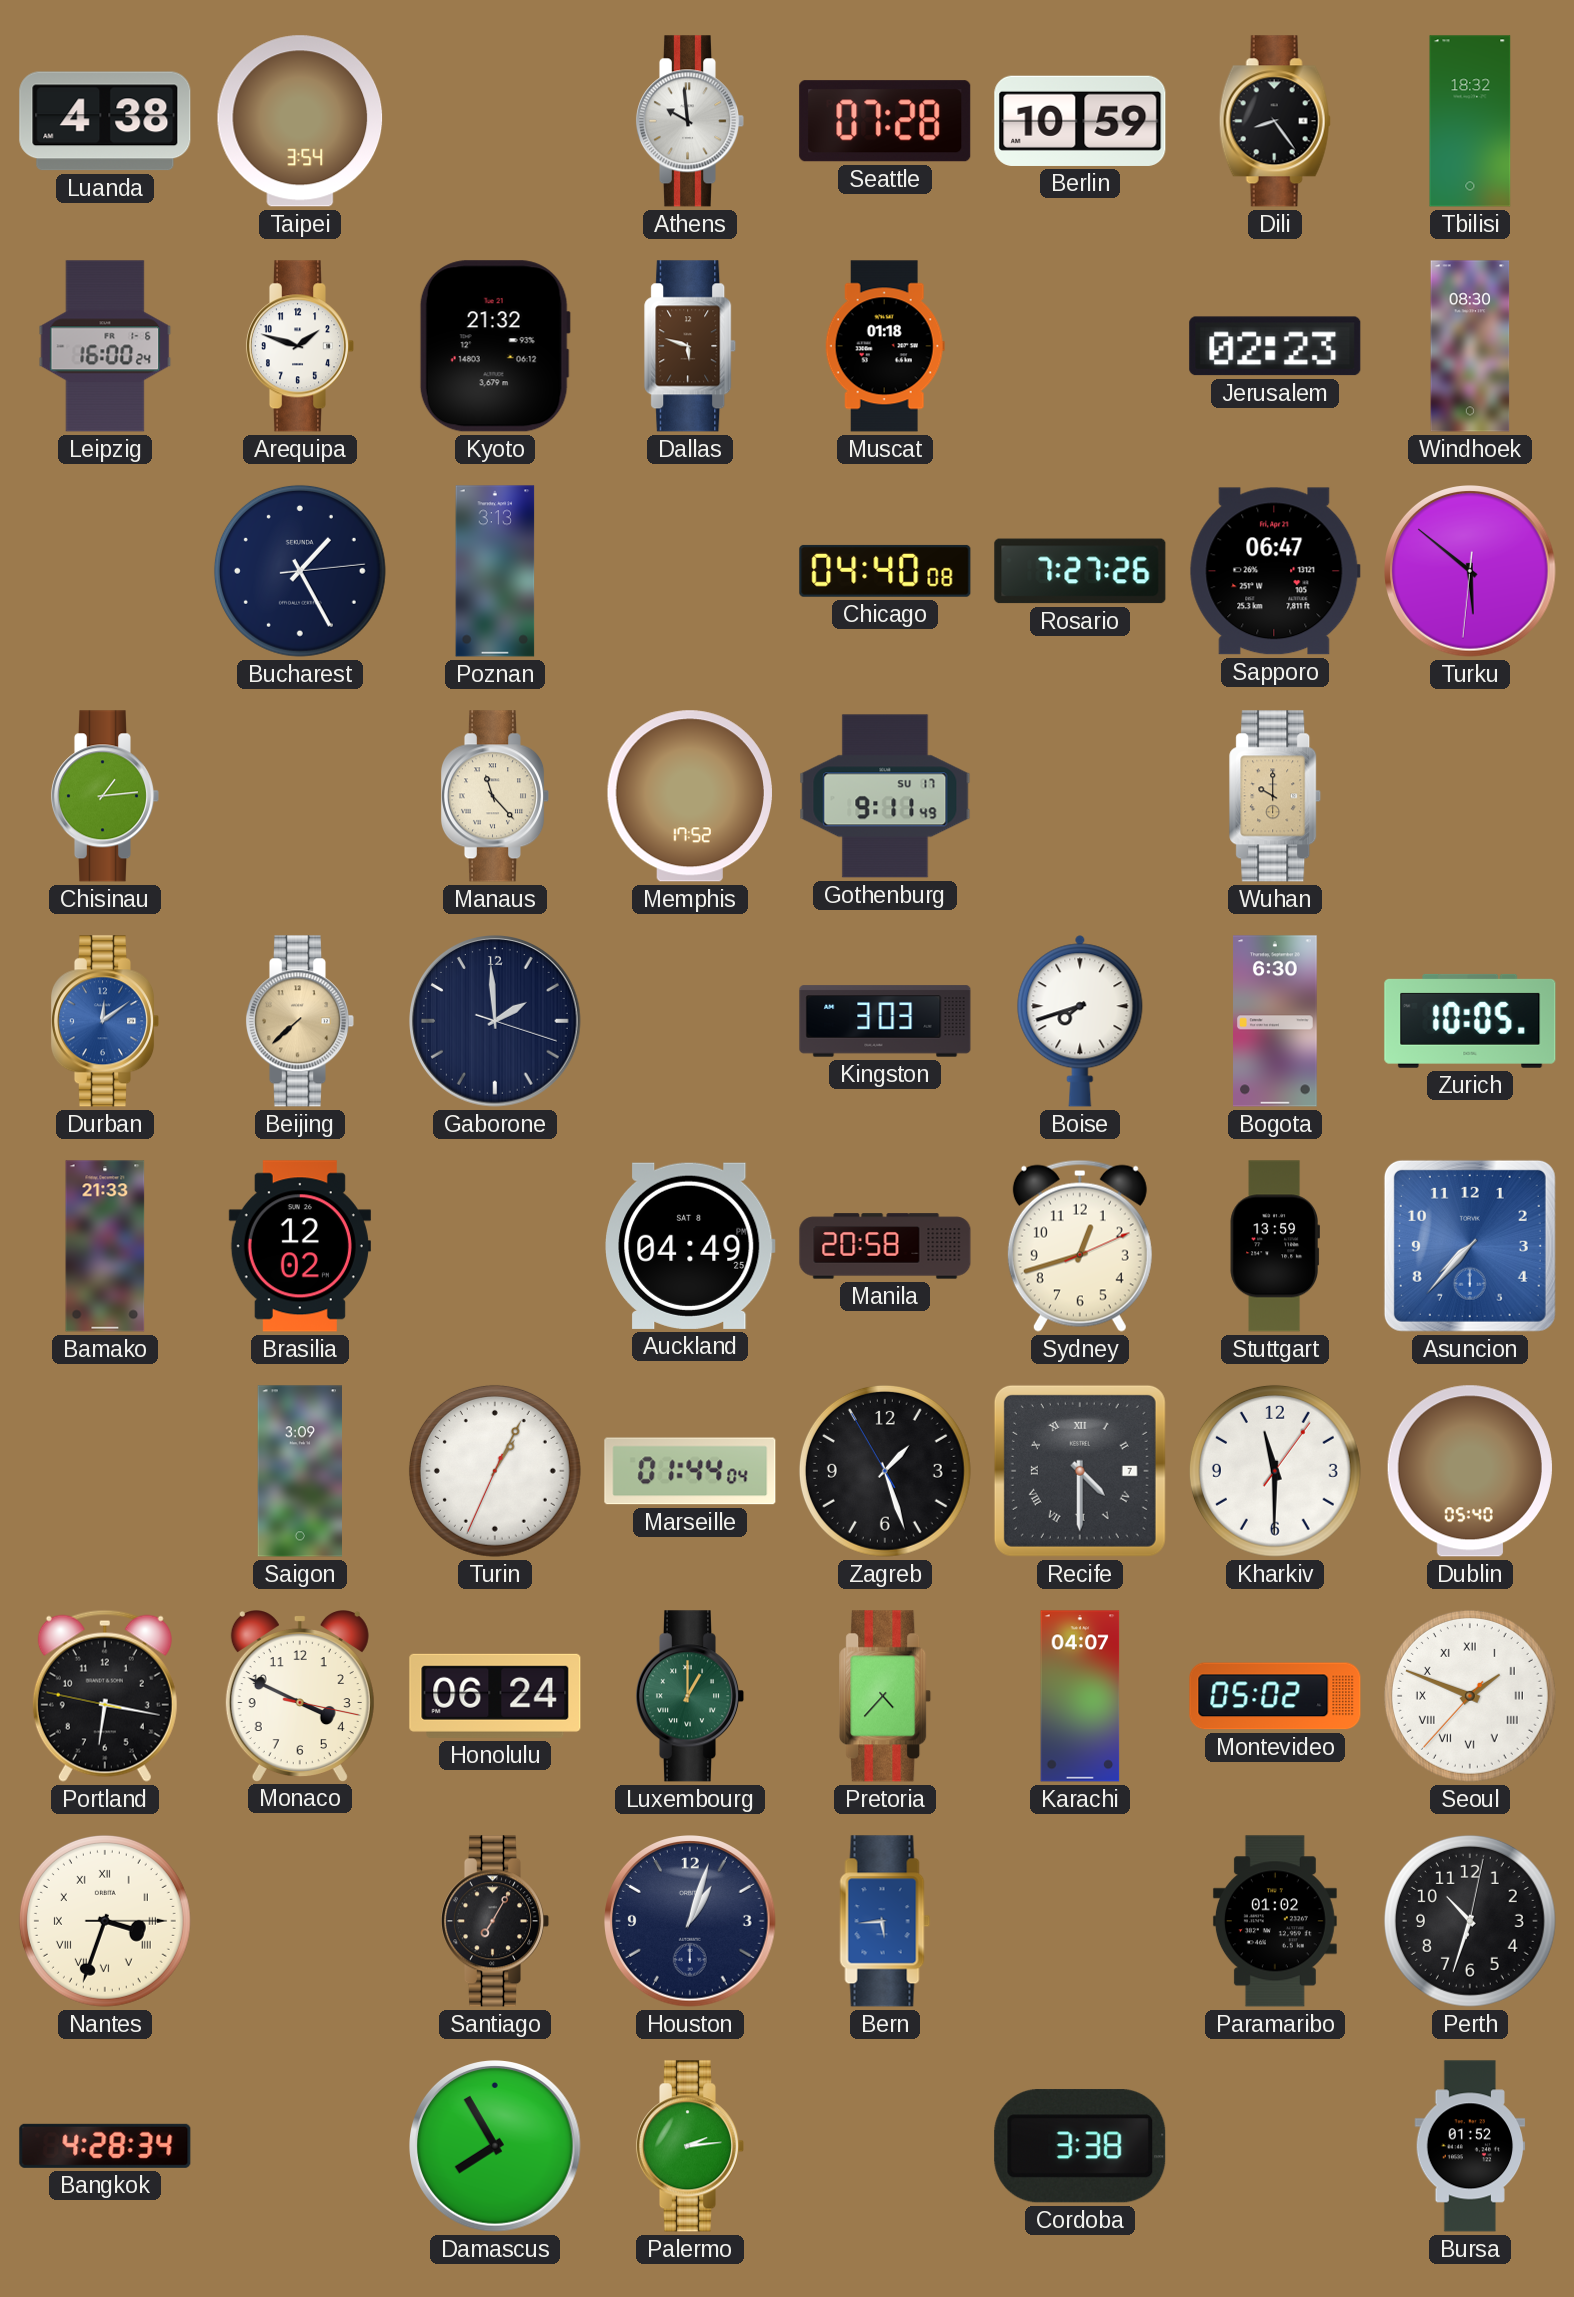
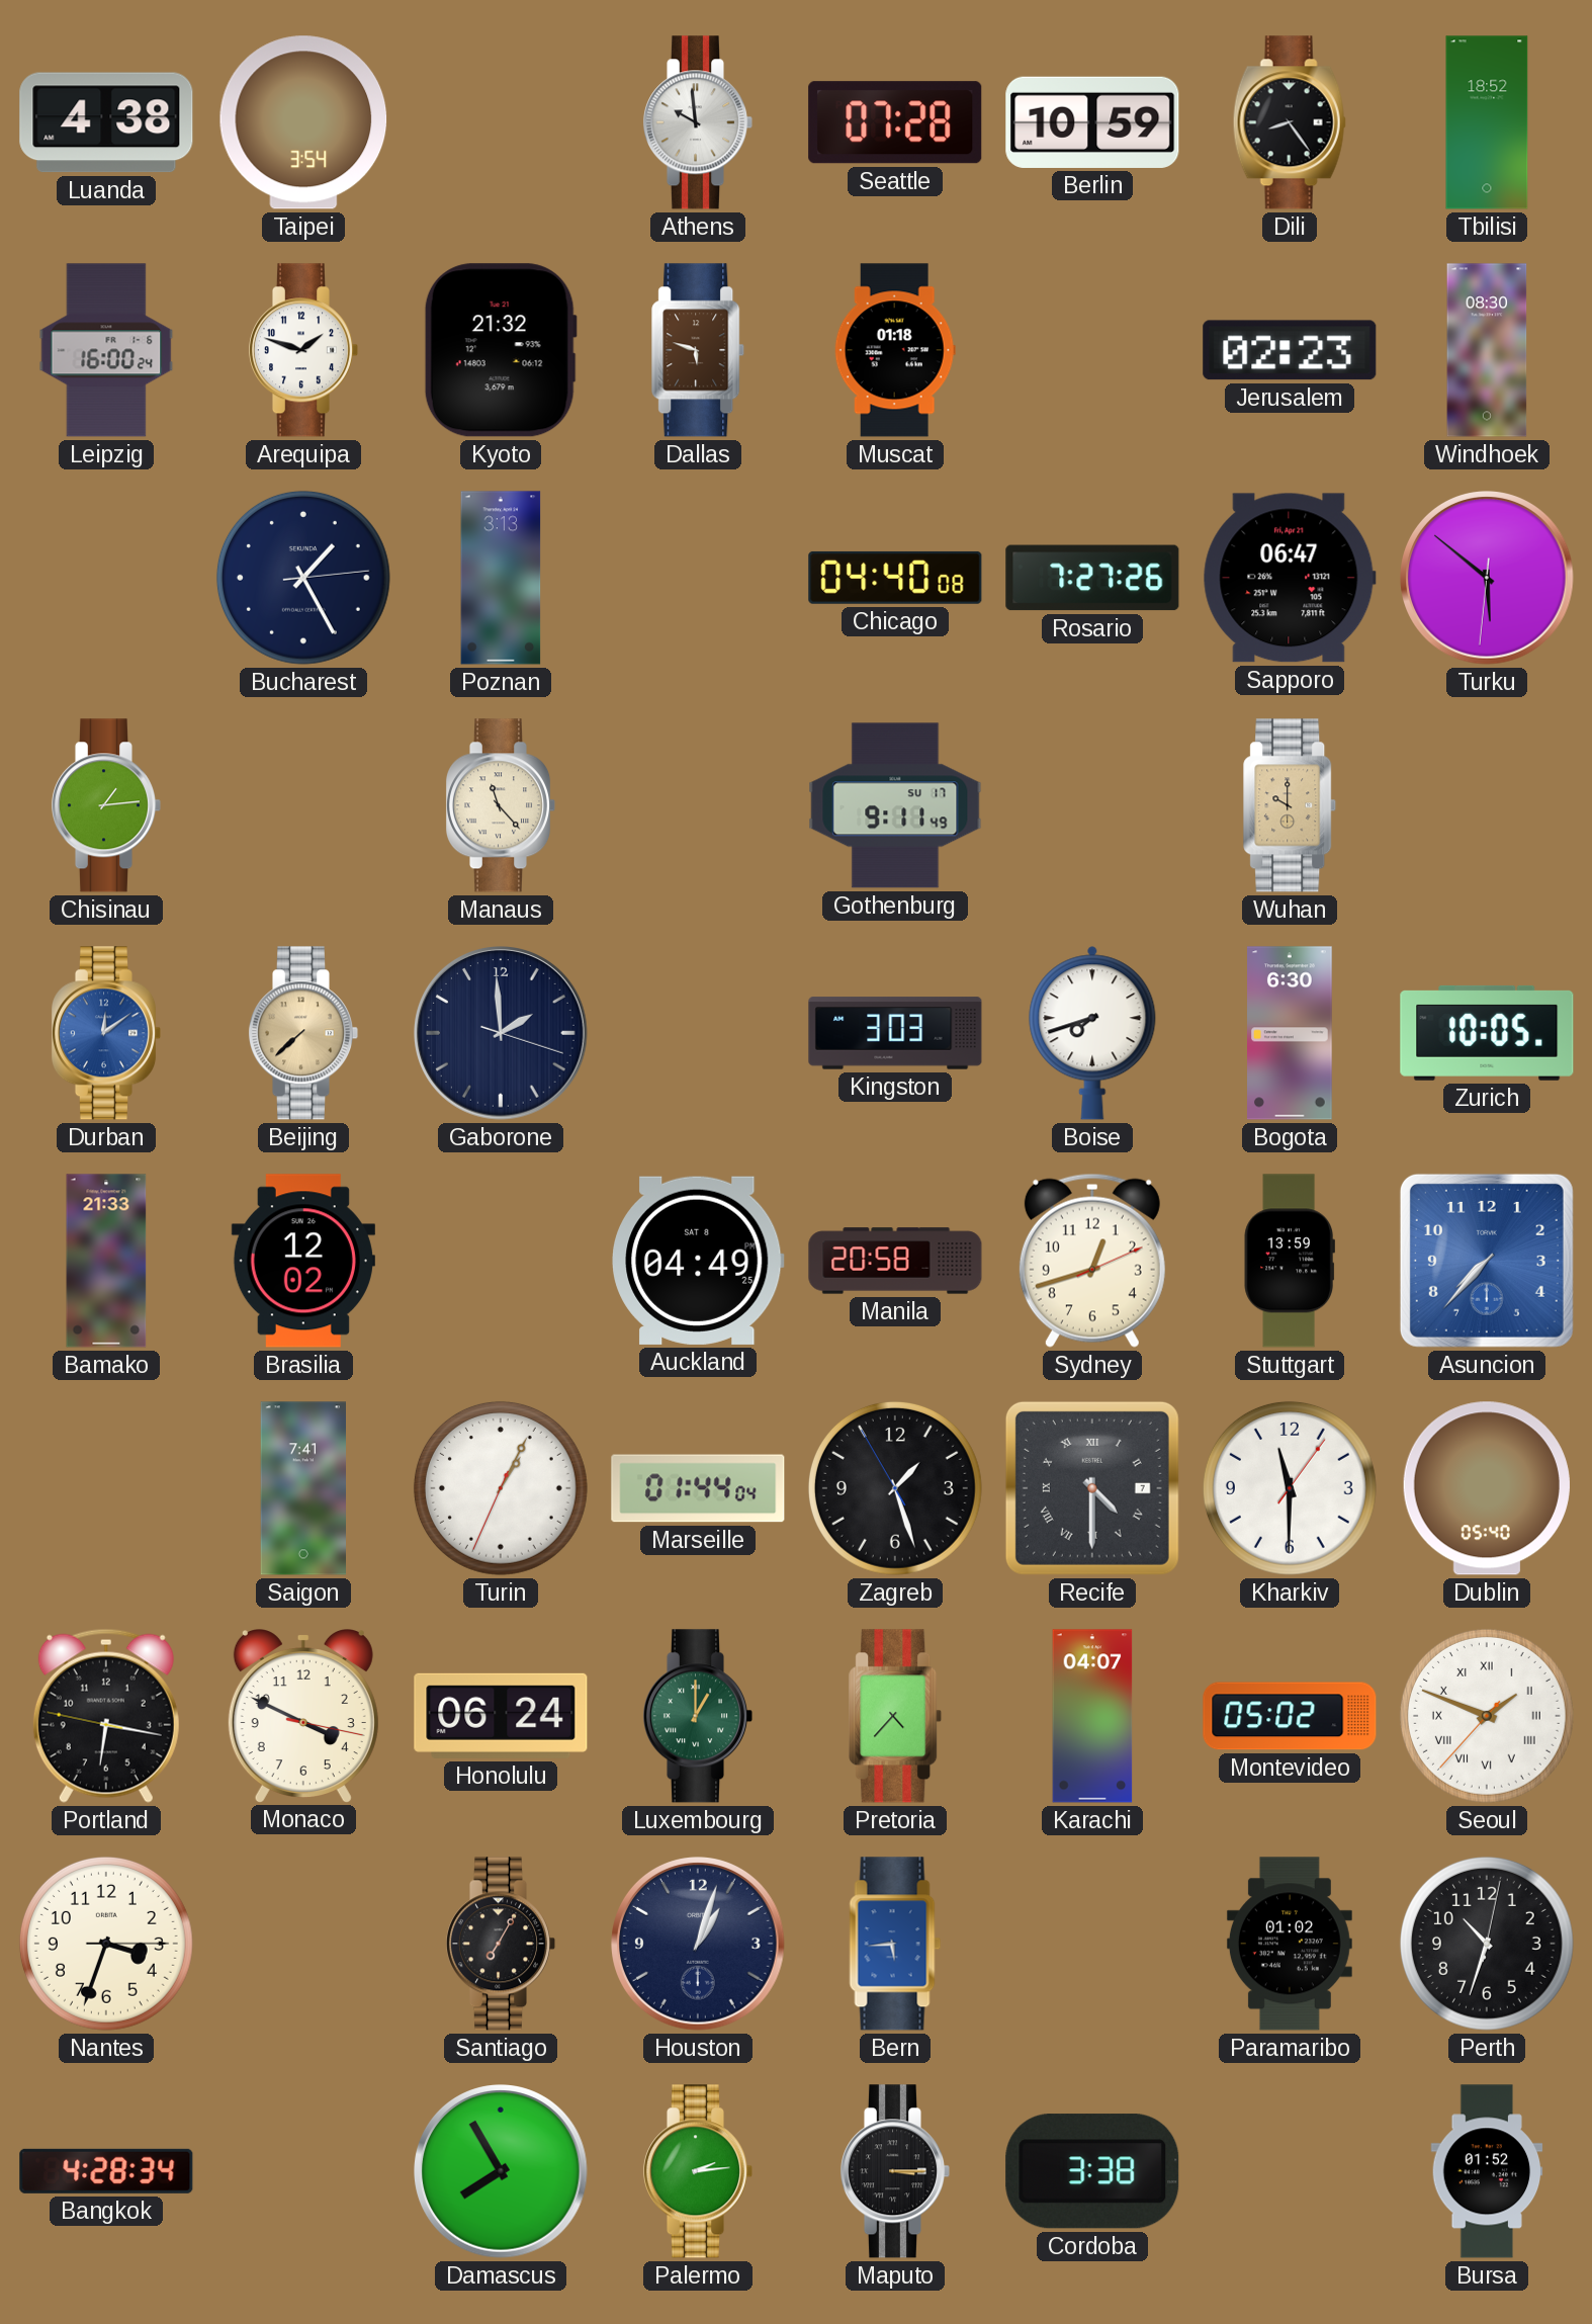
Tbilisi: 18:32 -> 18:52 (1487, 122)
Memphis: 17:52 -> none (689, 796)
Saigon: 3:09 -> 7:41 (302, 1488)
Nantes numerals: Roman -> Arabic (106, 1944)
Maputo: none -> 3:15 (895, 2171)
